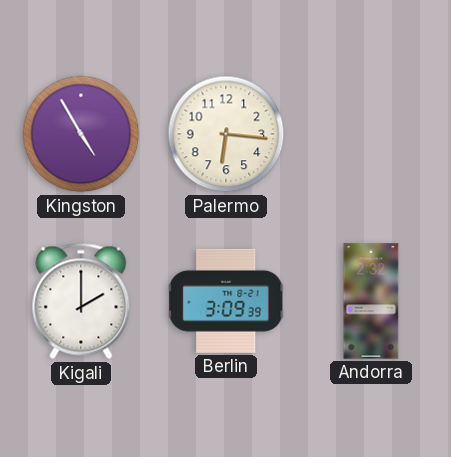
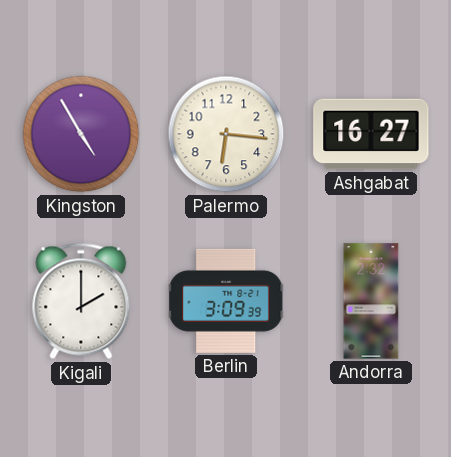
Ashgabat: none -> 16:27 (371, 134)
